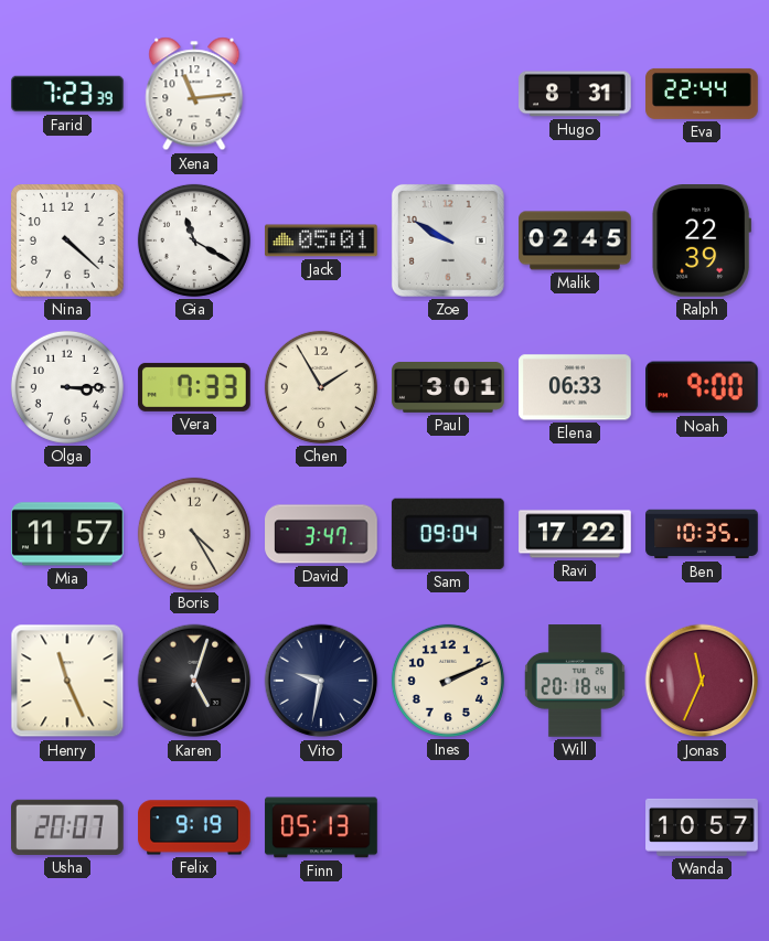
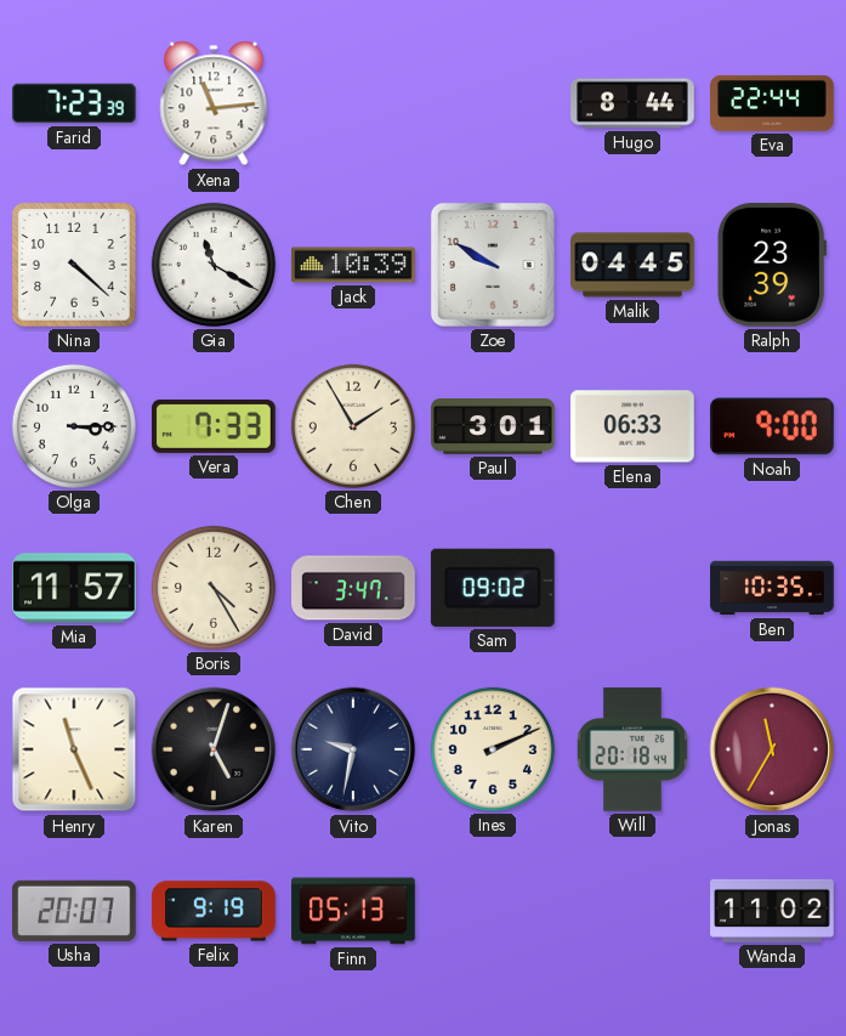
Hugo: 8:31 -> 8:44 (632, 103)
Jack: 05:01 -> 10:39 (353, 265)
Malik: 02:45 -> 04:45 (632, 265)
Ralph: 22:39 -> 23:39 (771, 266)
Sam: 09:04 -> 09:02 (493, 588)
Ravi: 17:22 -> none (575, 534)
Jonas: 11:34 -> 11:35 (772, 749)
Wanda: 10:57 -> 11:02 (772, 911)
